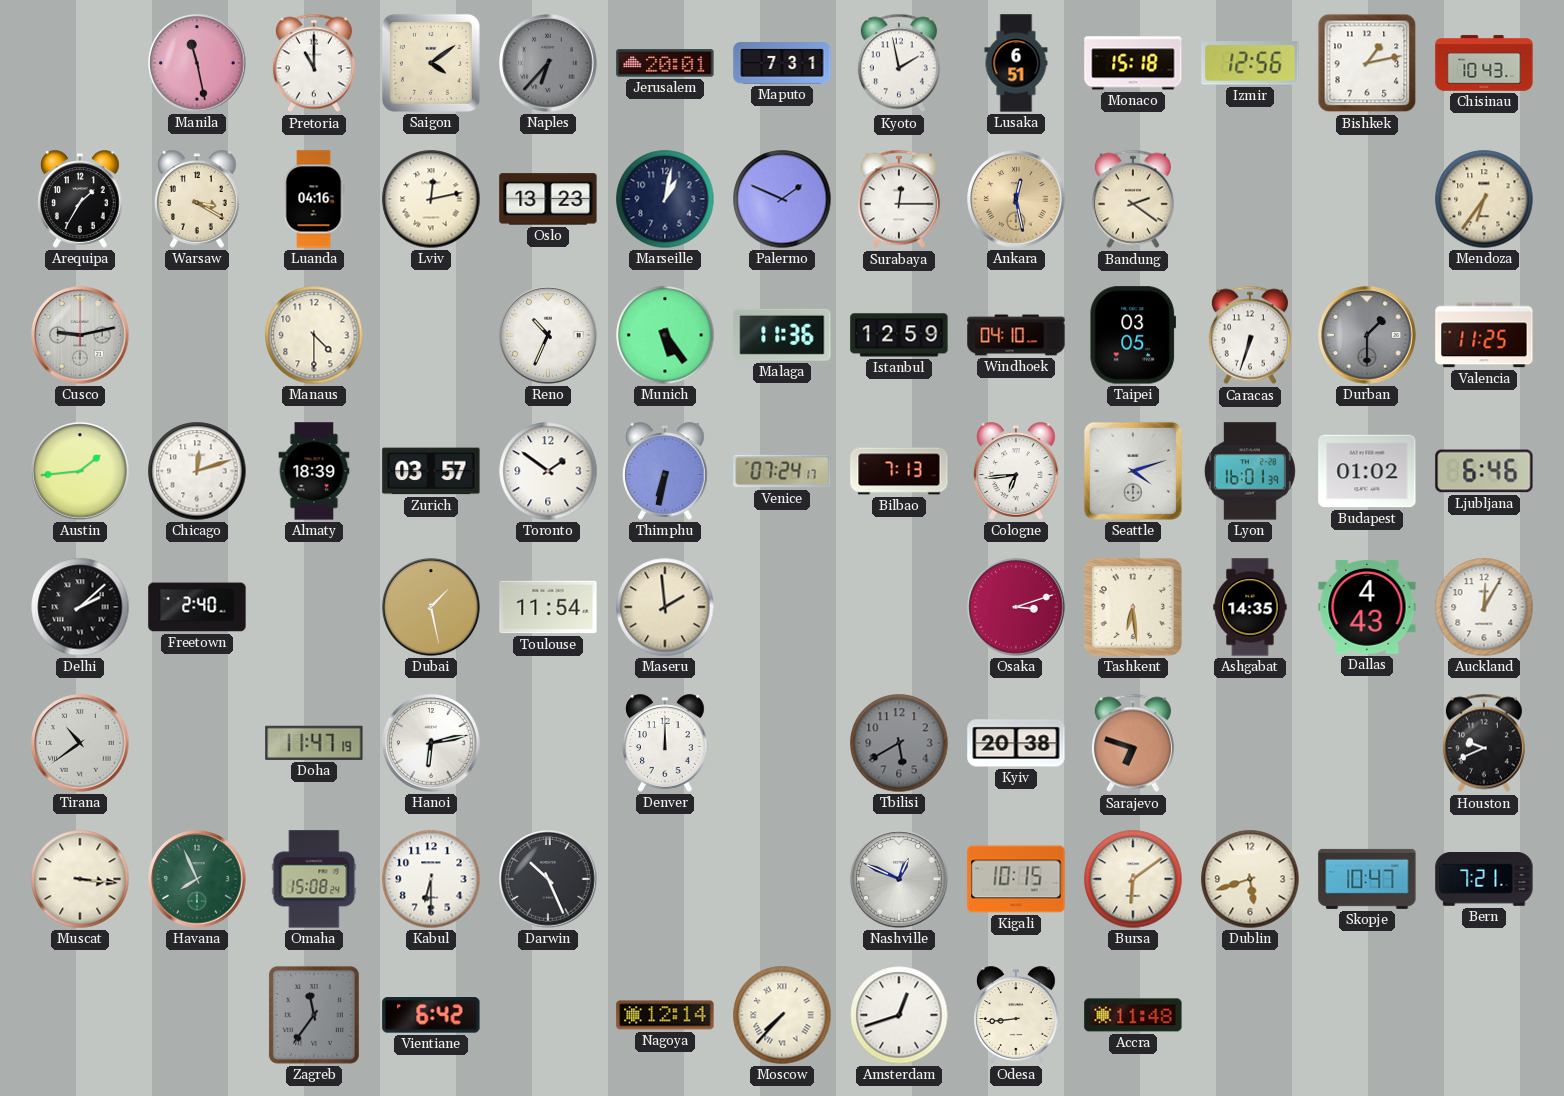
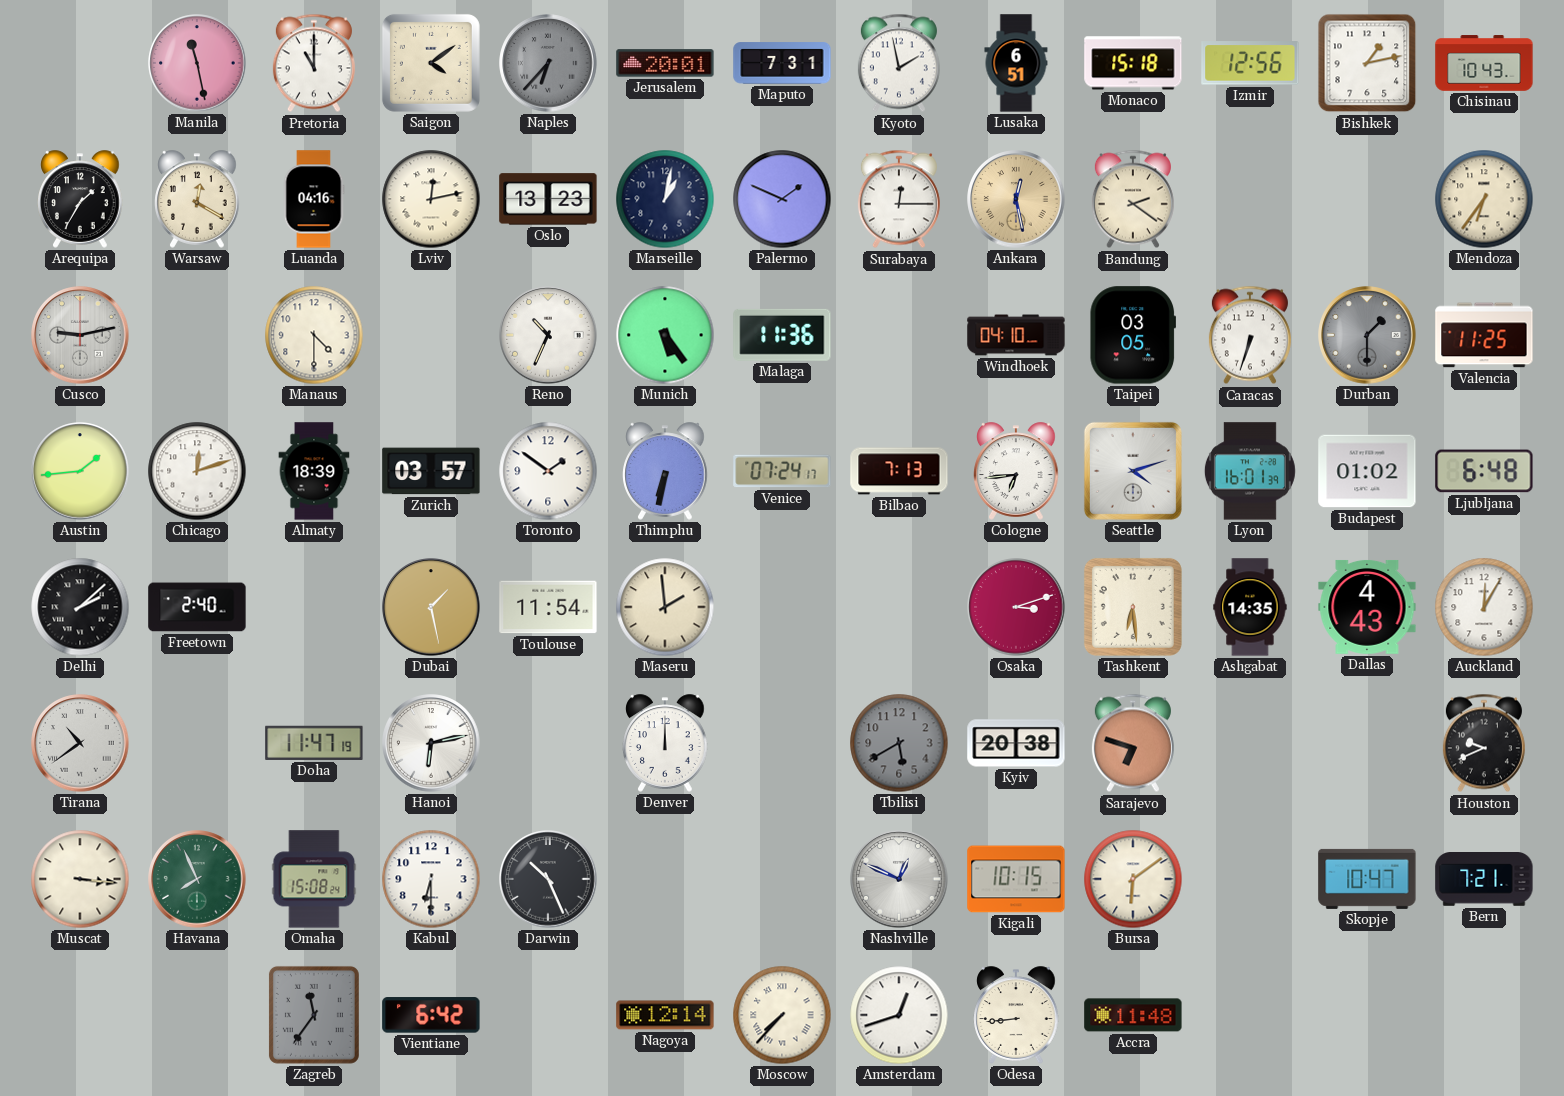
Warsaw: 3:20 -> 12:20 (197, 199)
Istanbul: 12:59 -> none (899, 335)
Ljubljana: 6:46 -> 6:48 (1484, 471)
Dublin: 5:42 -> none (1250, 879)
